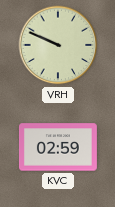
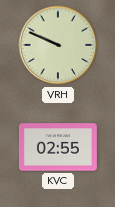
KVC: 02:59 -> 02:55 (58, 147)
